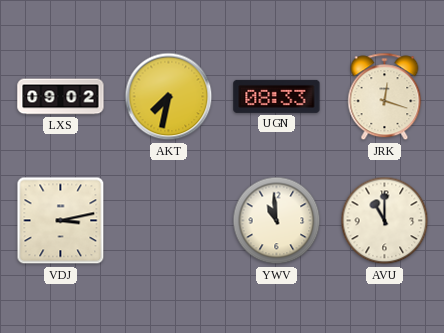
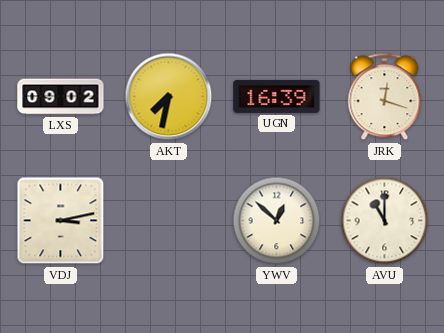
UGN: 08:33 -> 16:39 (277, 96)
YWV: 10:59 -> 12:52 (277, 221)
